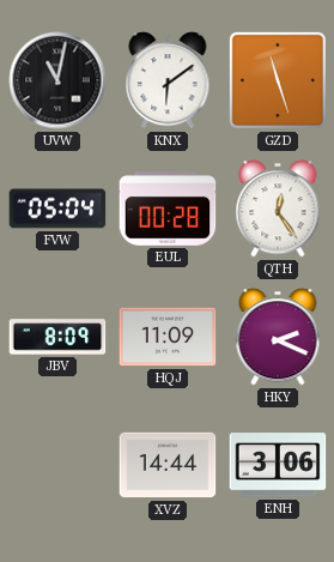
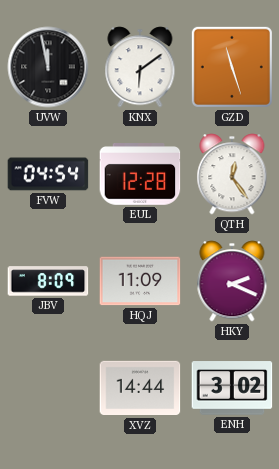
UVW: 11:02 -> 11:58 (48, 67)
FVW: 05:04 -> 04:54 (48, 174)
EUL: 00:28 -> 12:28 (140, 174)
ENH: 3:06 -> 3:02 (232, 388)
